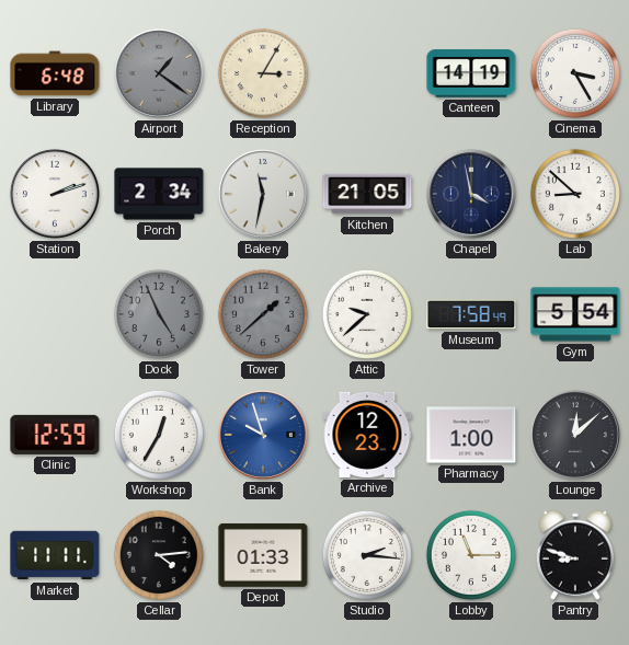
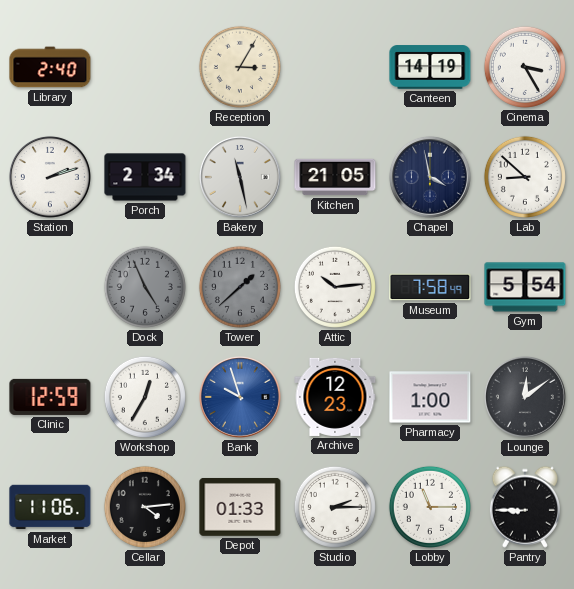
Library: 6:48 -> 2:40 (50, 67)
Airport: 1:21 -> none (159, 73)
Bakery: 11:32 -> 11:28 (240, 177)
Attic: 9:38 -> 10:14 (335, 287)
Lounge: 12:08 -> 12:09 (525, 397)
Market: 11:11 -> 11:06 (50, 507)
Studio: 2:16 -> 2:15 (335, 507)
Pantry: 8:48 -> 8:45 (525, 507)
